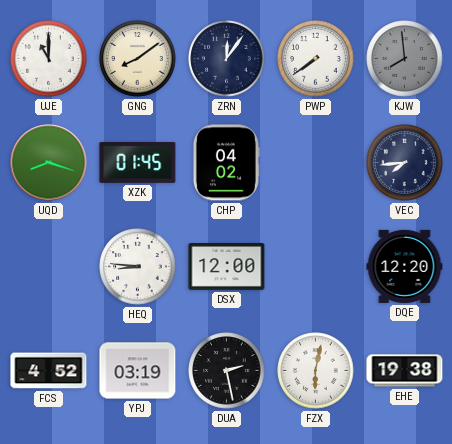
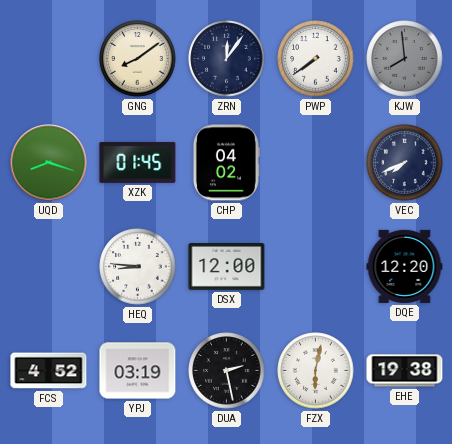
UJE: 11:00 -> none (49, 59)
VEC: 7:44 -> 7:41 (405, 163)
